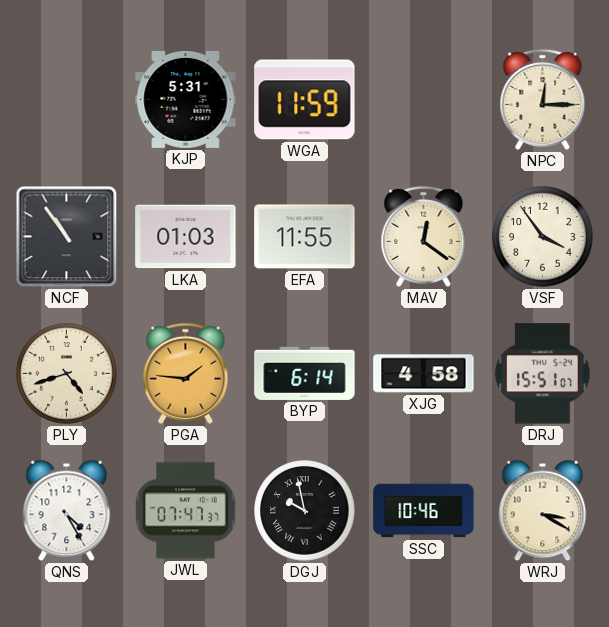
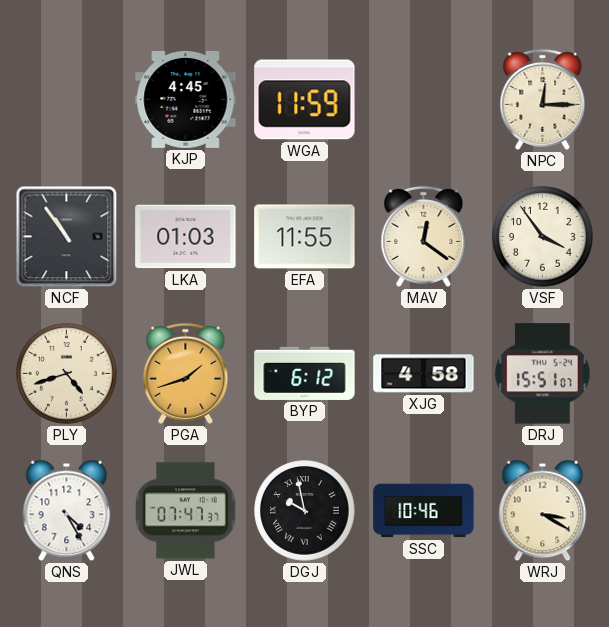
KJP: 5:31 -> 4:45 (186, 99)
PGA: 1:46 -> 1:42 (186, 373)
BYP: 6:14 -> 6:12 (305, 373)
